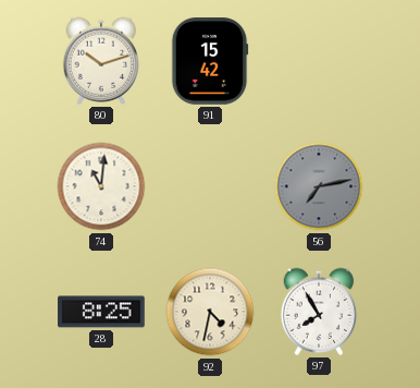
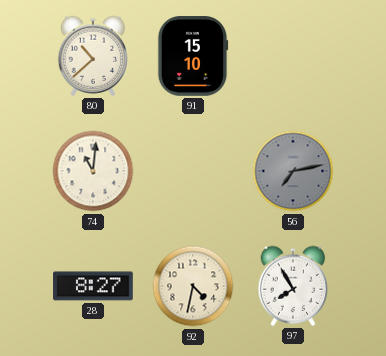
80: 10:12 -> 10:38 (93, 56)
91: 15:42 -> 15:10 (193, 56)
28: 8:25 -> 8:27 (93, 286)
